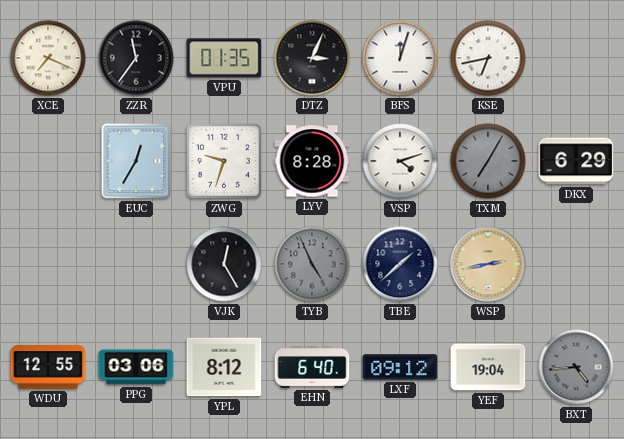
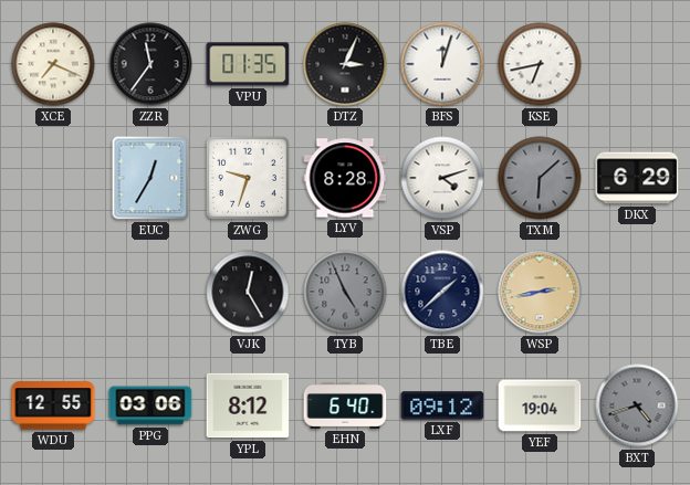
TXM: 7:05 -> 6:08 (540, 178)
BXT: 4:44 -> 4:42 (637, 405)
